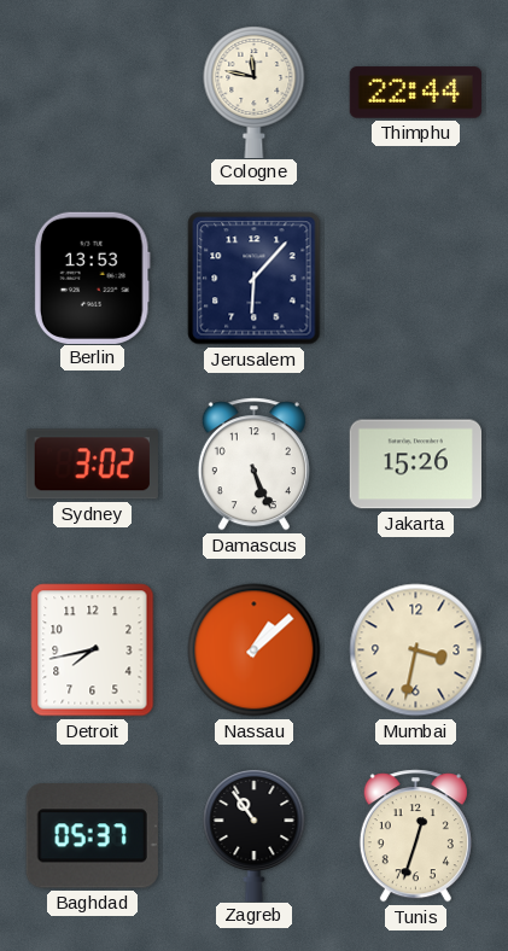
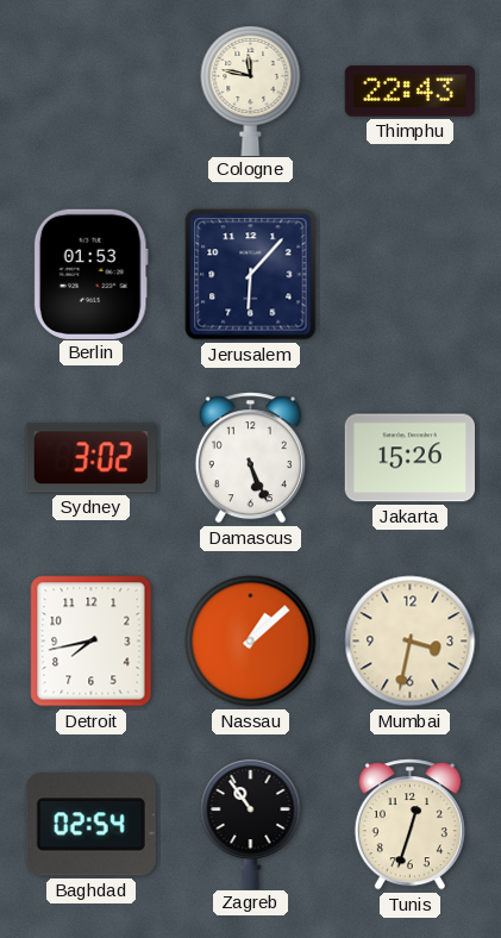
Thimphu: 22:44 -> 22:43 (409, 92)
Berlin: 13:53 -> 01:53 (90, 274)
Baghdad: 05:37 -> 02:54 (90, 825)
